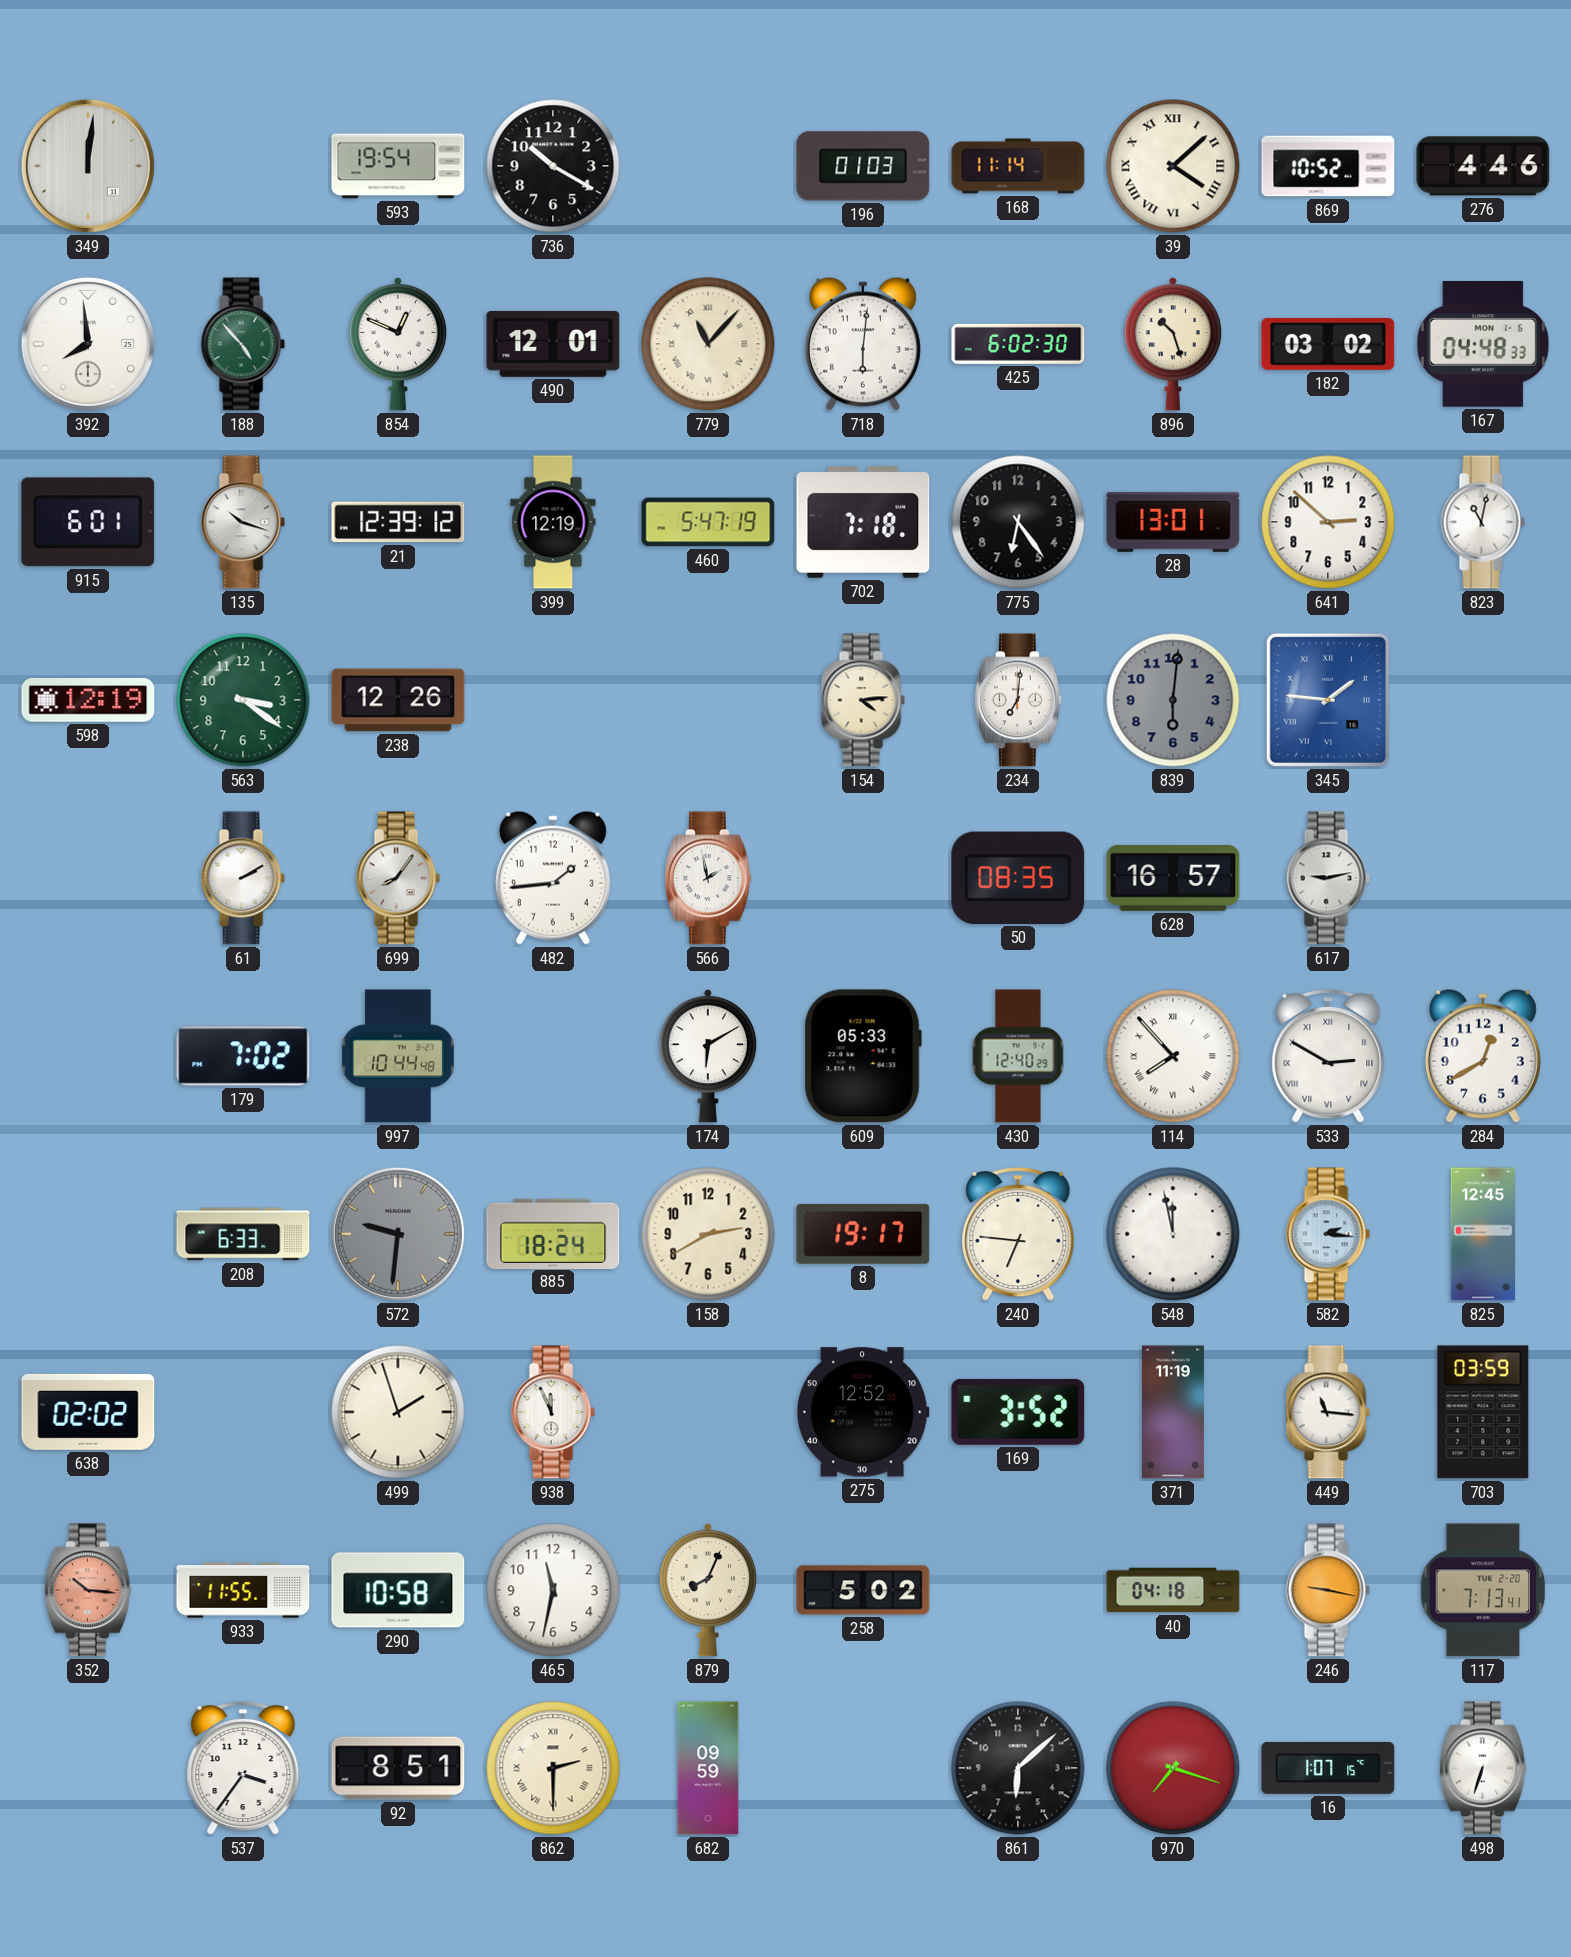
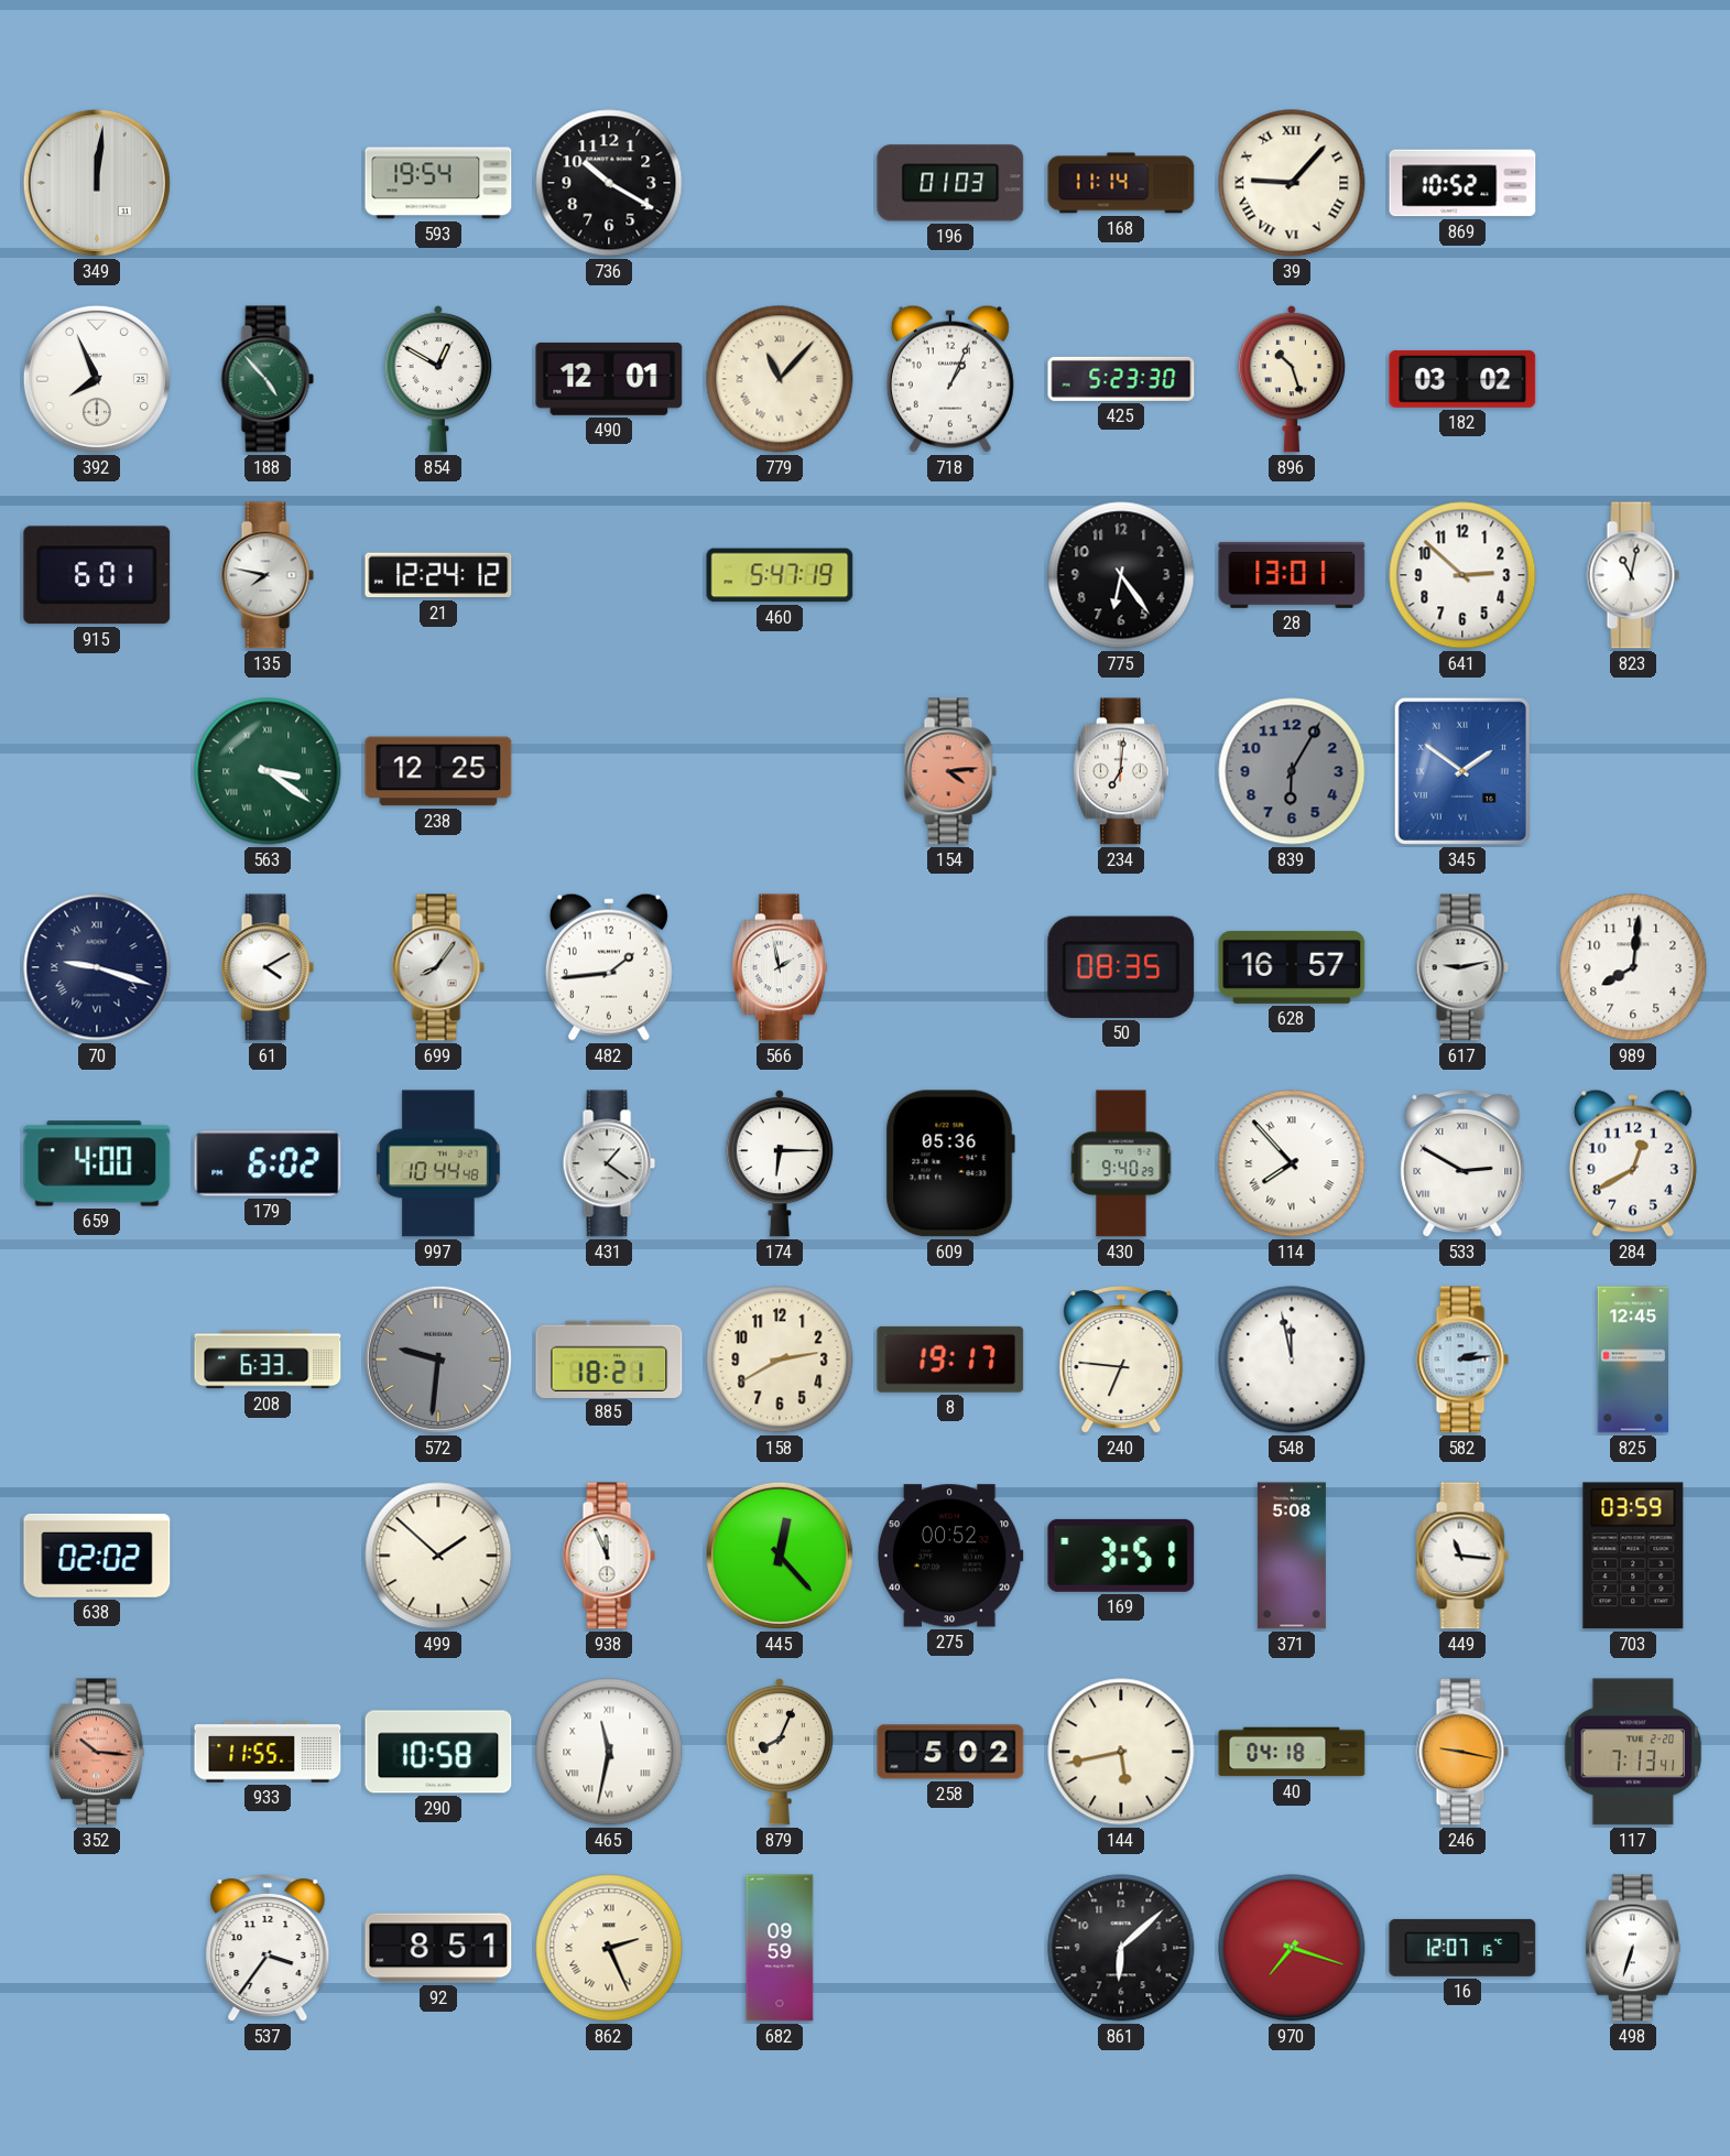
39: 4:08 -> 9:07 (1292, 183)
276: 4:46 -> none (1483, 166)
392: 7:59 -> 7:56 (97, 379)
854: 12:49 -> 12:50 (437, 379)
718: 6:01 -> 1:04 (950, 379)
425: 6:02 -> 5:23 (1121, 379)
167: 04:48 -> none (1483, 345)
135: 10:18 -> 7:47 (268, 575)
21: 12:39 -> 12:24 (438, 575)
399: 12:19 -> none (553, 522)
702: 7:18 -> none (863, 522)
598: 12:19 -> none (88, 700)
563 numerals: Arabic -> Roman (268, 771)
238: 12:26 -> 12:25 (438, 771)
154 dial: cream -> salmon (950, 771)
839: 6:01 -> 6:05 (1292, 771)
345: 1:46 -> 1:51 (1462, 771)
70: none -> 9:18 (97, 967)
61: 2:10 -> 4:10 (268, 967)
989: none -> 8:01 (1633, 967)
659: none -> 4:00 (97, 1163)
179: 7:02 -> 6:02 (268, 1163)
431: none -> 1:21 (609, 1163)
174: 6:10 -> 6:15 (779, 1163)
609: 05:33 -> 05:36 (950, 1163)
430: 12:40 -> 9:40 (1121, 1163)
885: 18:24 -> 18:21 (609, 1358)
582: 2:16 -> 2:14 (1462, 1359)
499: 1:57 -> 1:52 (438, 1556)
445: none -> 12:23 (780, 1556)
275: 12:52 -> 00:52 (950, 1556)
169: 3:52 -> 3:51 (1121, 1556)
371: 11:19 -> 5:08 (1292, 1556)
465 numerals: Arabic -> Roman (609, 1752)
144: none -> 5:43 (1121, 1752)
862: 2:30 -> 2:26 (609, 1948)
16: 1:07 -> 12:07 (1462, 1948)
